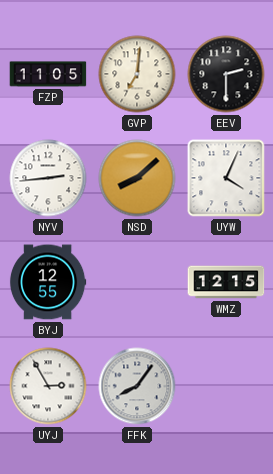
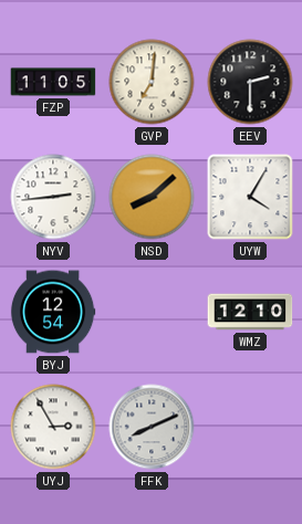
UYW: 4:04 -> 4:05 (250, 197)
BYJ: 12:55 -> 12:54 (53, 312)
WMZ: 12:15 -> 12:10 (250, 312)
FFK: 8:06 -> 8:11 (152, 427)
